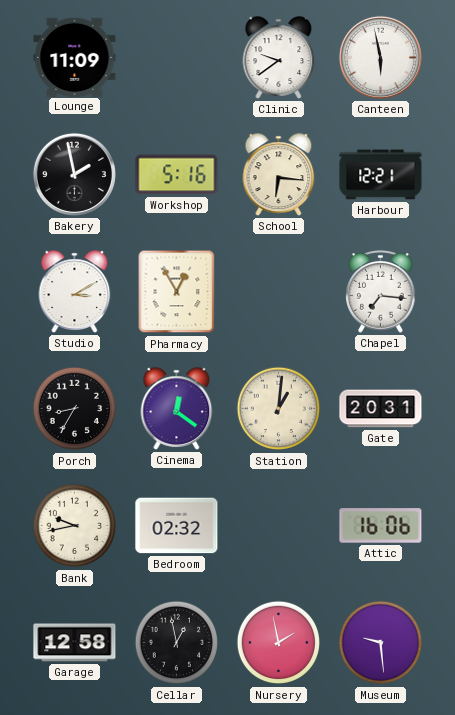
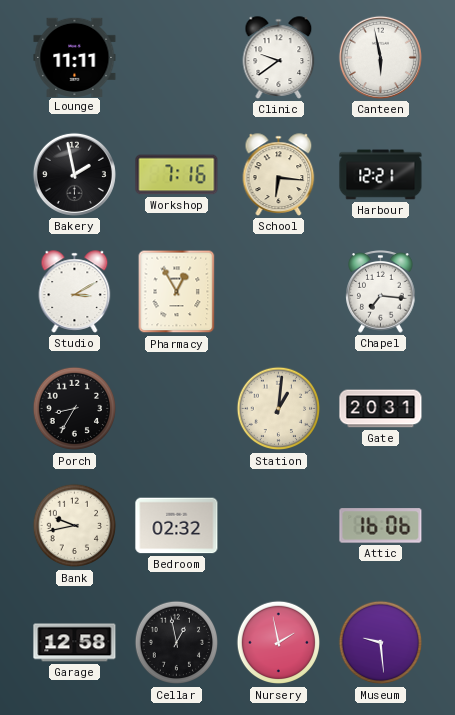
Lounge: 11:09 -> 11:11 (75, 57)
Workshop: 5:16 -> 7:16 (177, 175)
Cinema: 12:21 -> none (177, 409)
